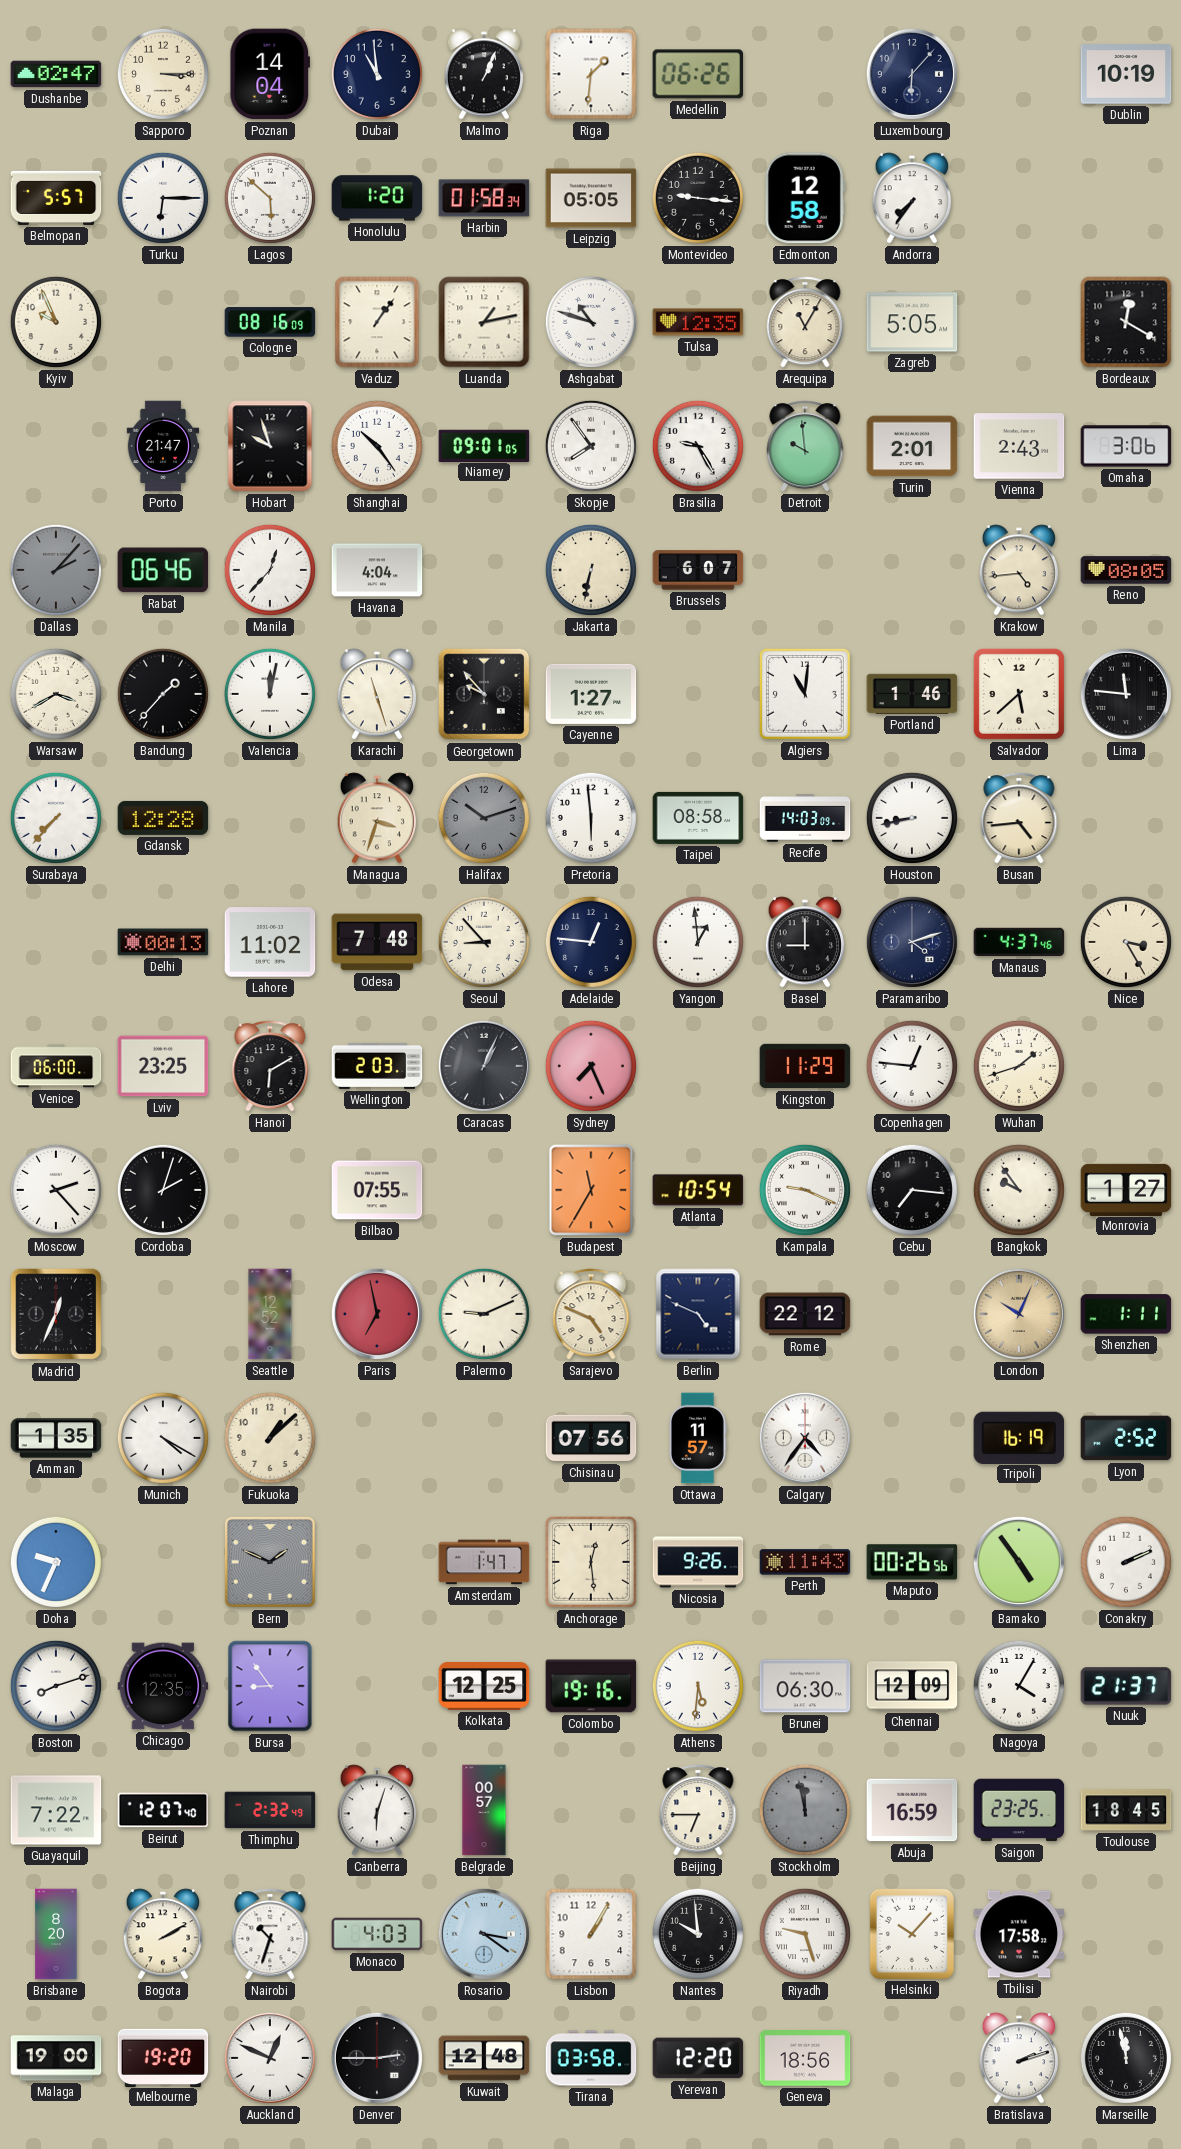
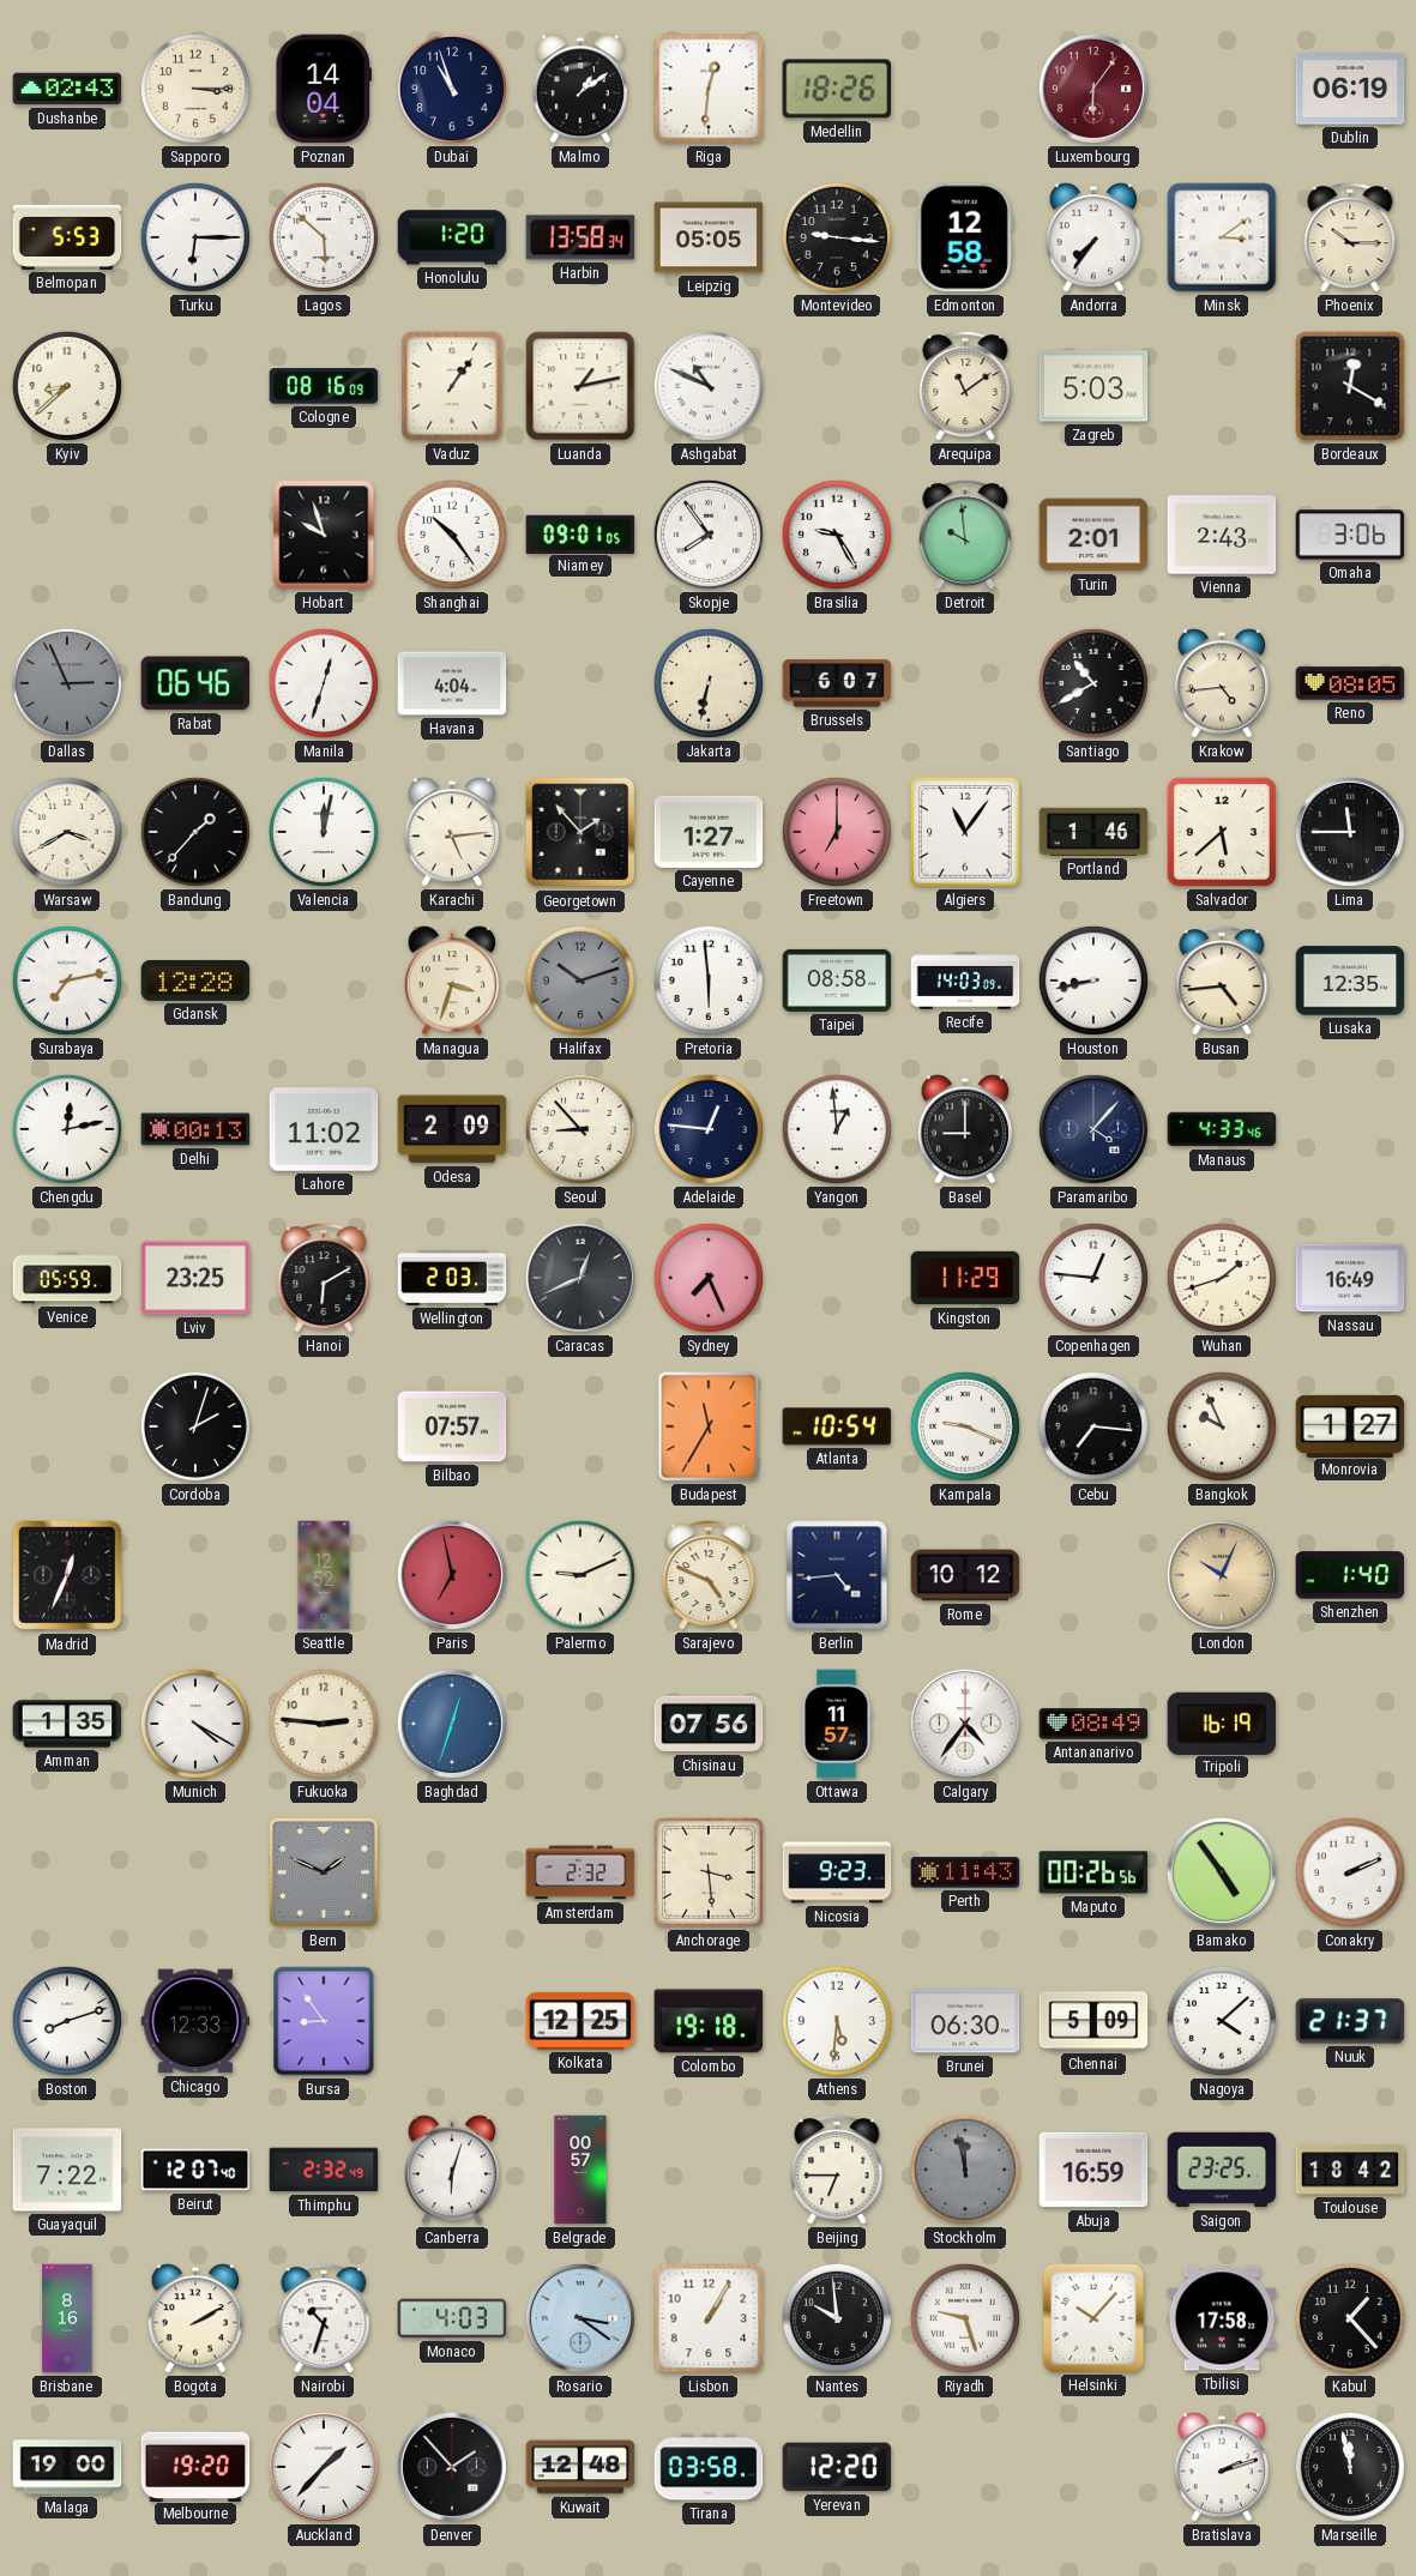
Dushanbe: 02:47 -> 02:43 (67, 89)
Dubai: 10:59 -> 10:57 (452, 89)
Malmo: 1:04 -> 1:09 (580, 89)
Riga: 1:31 -> 12:31 (709, 89)
Medellin: 06:26 -> 18:26 (837, 89)
Luxembourg: 6:07 -> 6:06 (1093, 89)
Luxembourg dial: navy -> burgundy (1093, 89)
Dublin: 10:19 -> 06:19 (1350, 89)
Belmopan: 5:57 -> 5:53 (67, 237)
Harbin: 01:58 -> 13:58 (580, 237)
Minsk: none -> 3:09 (1222, 237)
Phoenix: none -> 10:15 (1350, 237)
Kyiv: 9:56 -> 8:38 (67, 386)
Ashgabat: 10:48 -> 10:49 (709, 386)
Tulsa: 12:35 -> none (698, 322)
Arequipa: 11:05 -> 11:09 (965, 386)
Zagreb: 5:05 -> 5:03 (1093, 386)
Porto: 21:47 -> none (163, 446)
Dallas: 2:07 -> 2:56 (67, 683)
Manila: 12:37 -> 12:33 (324, 683)
Santiago: none -> 10:40 (1093, 683)
Karachi: 11:27 -> 5:14 (452, 832)
Georgetown: 9:53 -> 1:53 (580, 832)
Freetown: none -> 7:00 (837, 832)
Algiers: 11:01 -> 11:06 (965, 832)
Lima: 11:46 -> 11:45 (1350, 832)
Surabaya: 7:37 -> 7:13 (67, 981)
Lusaka: none -> 12:35 (1350, 981)
Chengdu: none -> 12:13 (67, 1129)
Odesa: 7:48 -> 2:09 (452, 1129)
Paramaribo: 4:12 -> 4:07 (1093, 1129)
Manaus: 4:37 -> 4:33 (1222, 1129)
Nice: 3:25 -> none (1126, 942)
Venice: 06:00 -> 05:59 (67, 1278)
Caracas: 1:04 -> 12:41 (580, 1278)
Nassau: none -> 16:49 (1350, 1278)
Moscow: 2:23 -> none (56, 1190)
Bilbao: 07:55 -> 07:57 (452, 1426)
Bangkok: 9:54 -> 9:56 (1222, 1426)
Berlin: 4:49 -> 4:44 (837, 1575)
Rome: 22:12 -> 10:12 (965, 1575)
Shenzhen: 1:11 -> 1:40 (1350, 1575)
Fukuoka: 1:08 -> 2:46 (324, 1724)
Baghdad: none -> 12:33 (452, 1724)
Antananarivo: none -> 08:49 (1093, 1724)
Lyon: 2:52 -> none (1126, 1438)
Doha: 9:34 -> none (56, 1562)
Amsterdam: 1:47 -> 2:32 (580, 1872)
Anchorage: 12:29 -> 3:29 (709, 1872)
Nicosia: 9:26 -> 9:23 (837, 1872)
Chicago: 12:35 -> 12:33 (195, 2021)
Colombo: 19:16 -> 19:18 (709, 2021)
Chennai: 12:09 -> 5:09 (1093, 2021)
Nagoya: 4:05 -> 4:08 (1222, 2021)
Toulouse: 18:45 -> 18:42 (1350, 2170)
Brisbane: 8:20 -> 8:16 (67, 2318)
Kabul: none -> 1:23 (1350, 2318)
Auckland: 12:49 -> 1:37 (324, 2467)
Denver: 2:45 -> 1:53 (452, 2467)
Geneva: 18:56 -> none (805, 2058)
